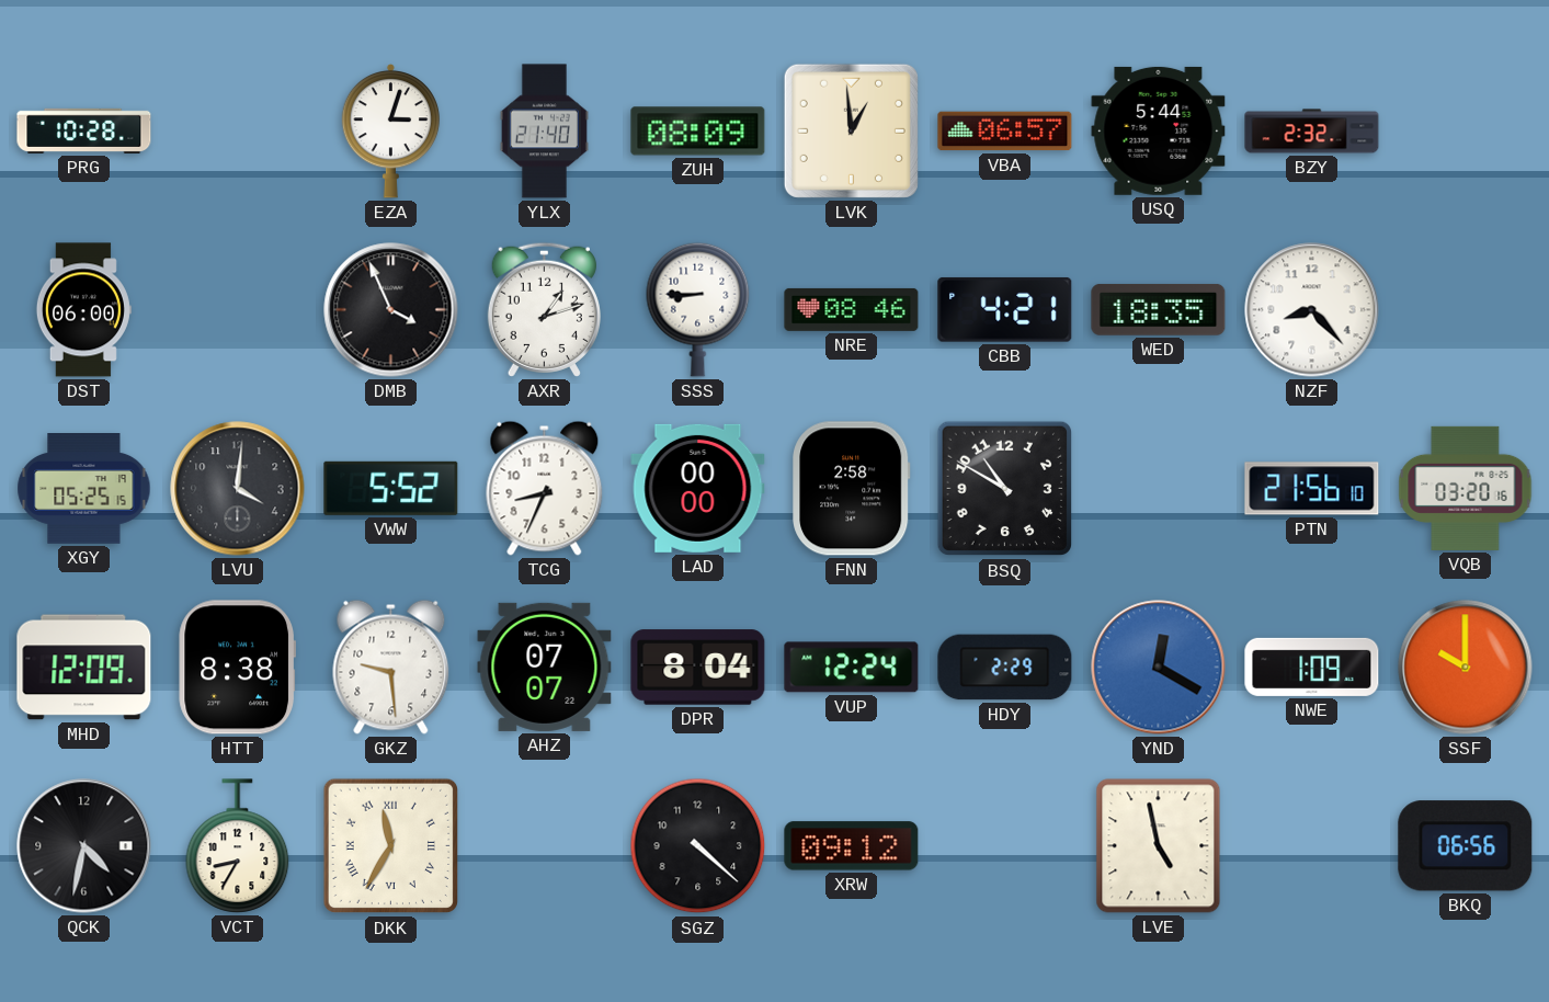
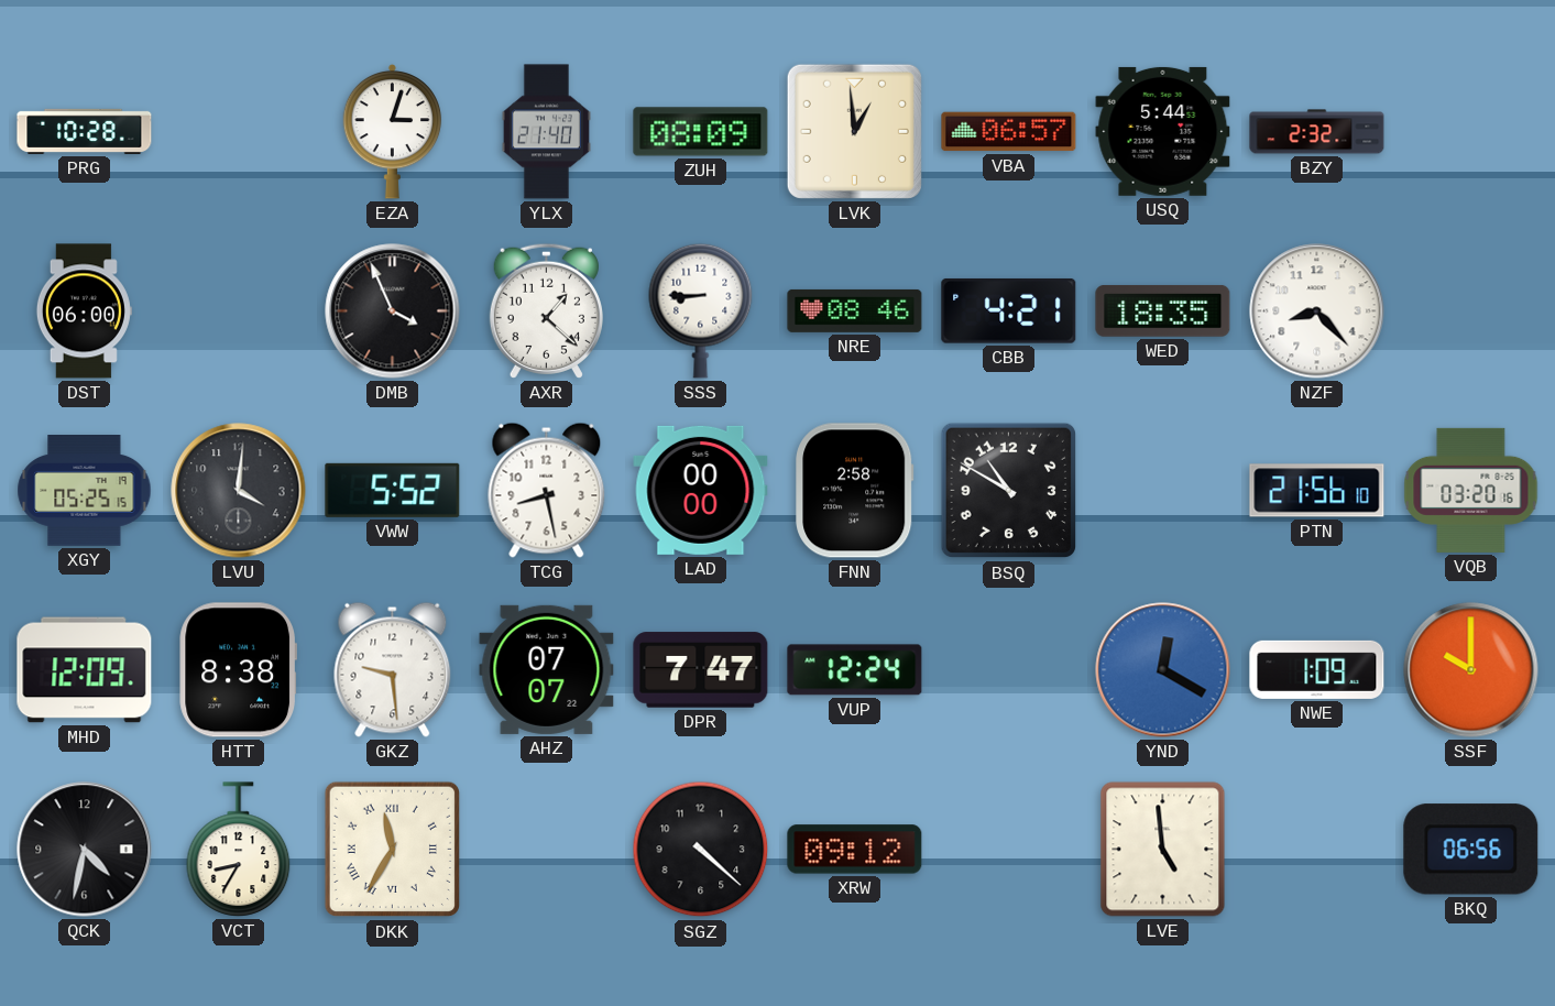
AXR: 1:12 -> 1:22 (546, 310)
TCG: 8:34 -> 8:28 (547, 490)
DPR: 8:04 -> 7:47 (701, 670)
HDY: 2:29 -> none (1005, 668)
LVE: 4:58 -> 4:59 (1163, 850)
